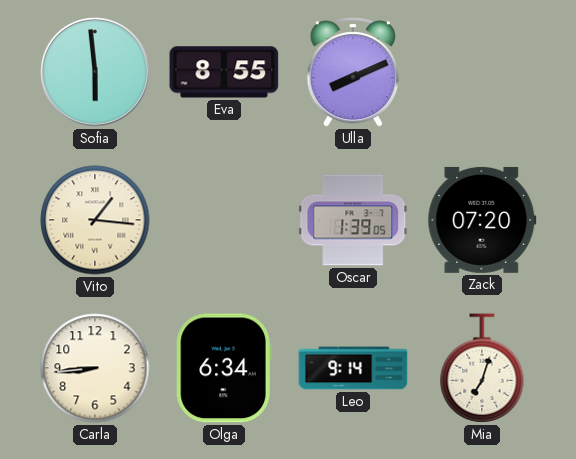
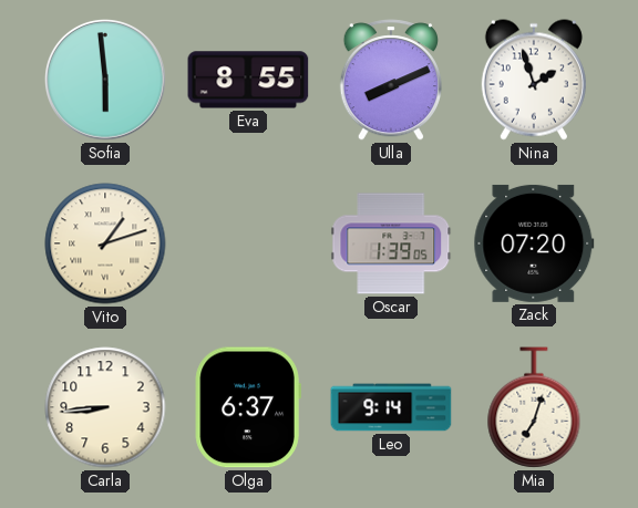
Nina: none -> 1:57 (534, 80)
Vito: 1:16 -> 1:12 (105, 243)
Olga: 6:34 -> 6:37 (248, 407)
